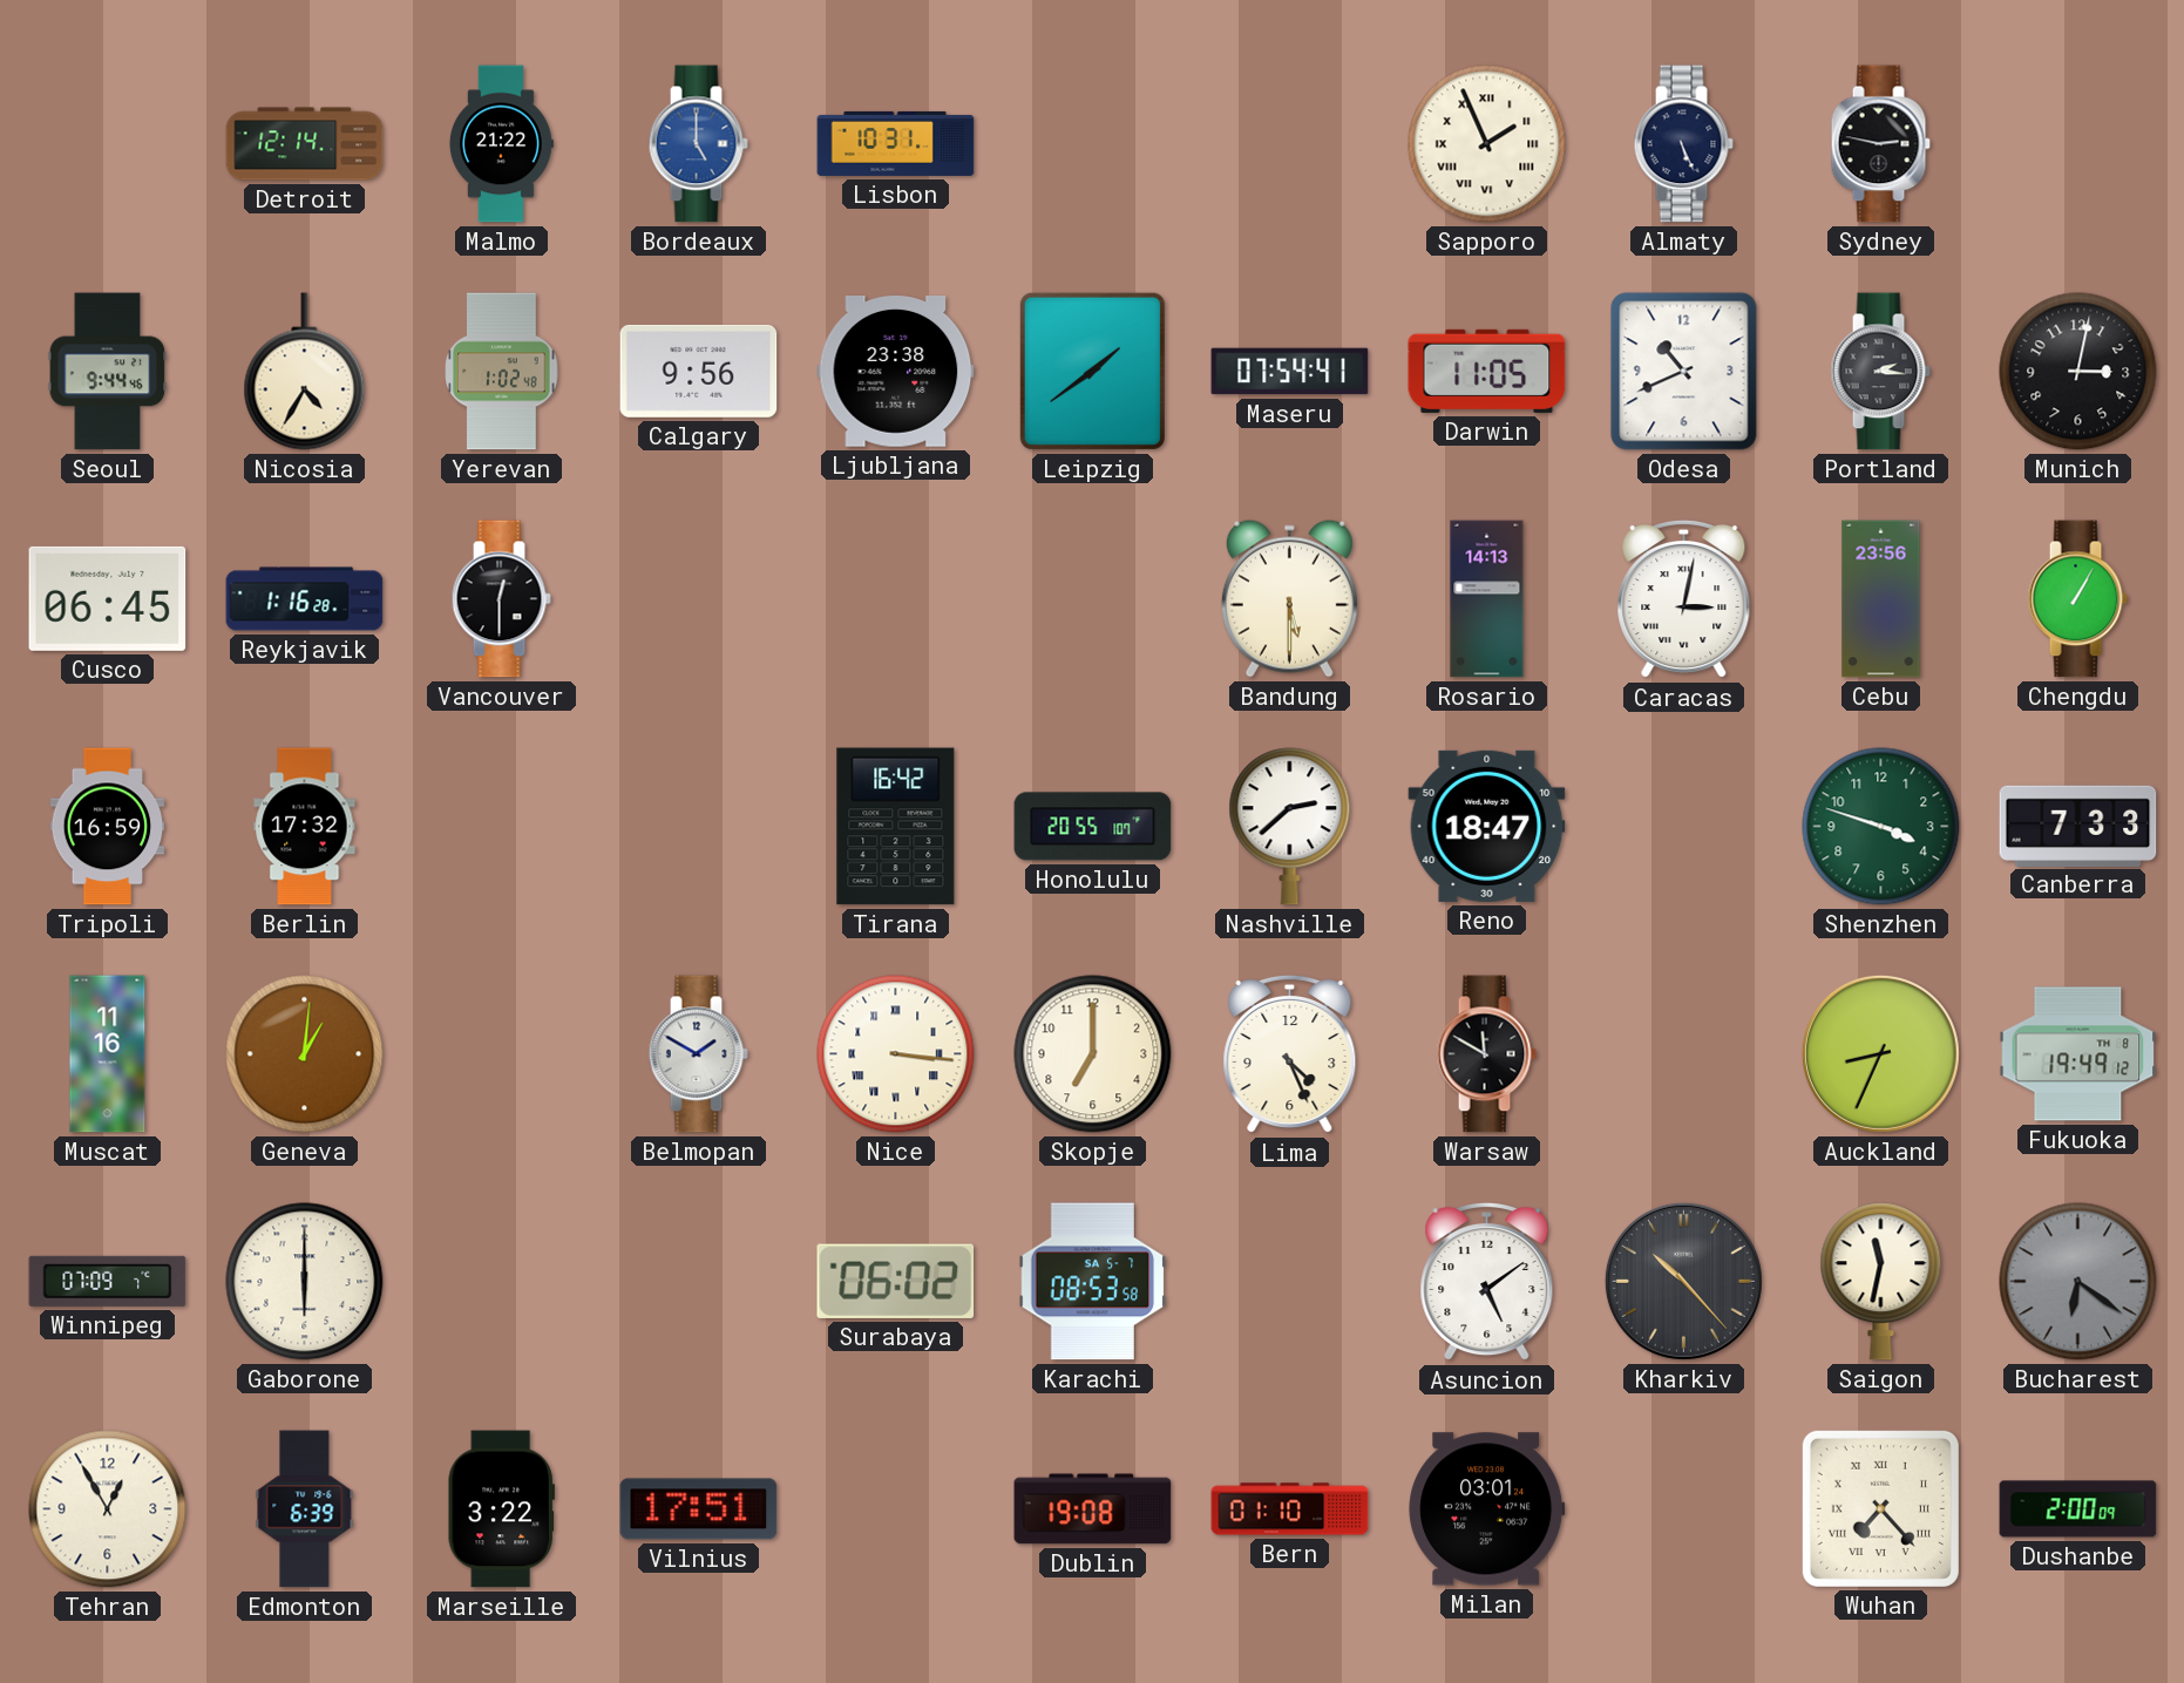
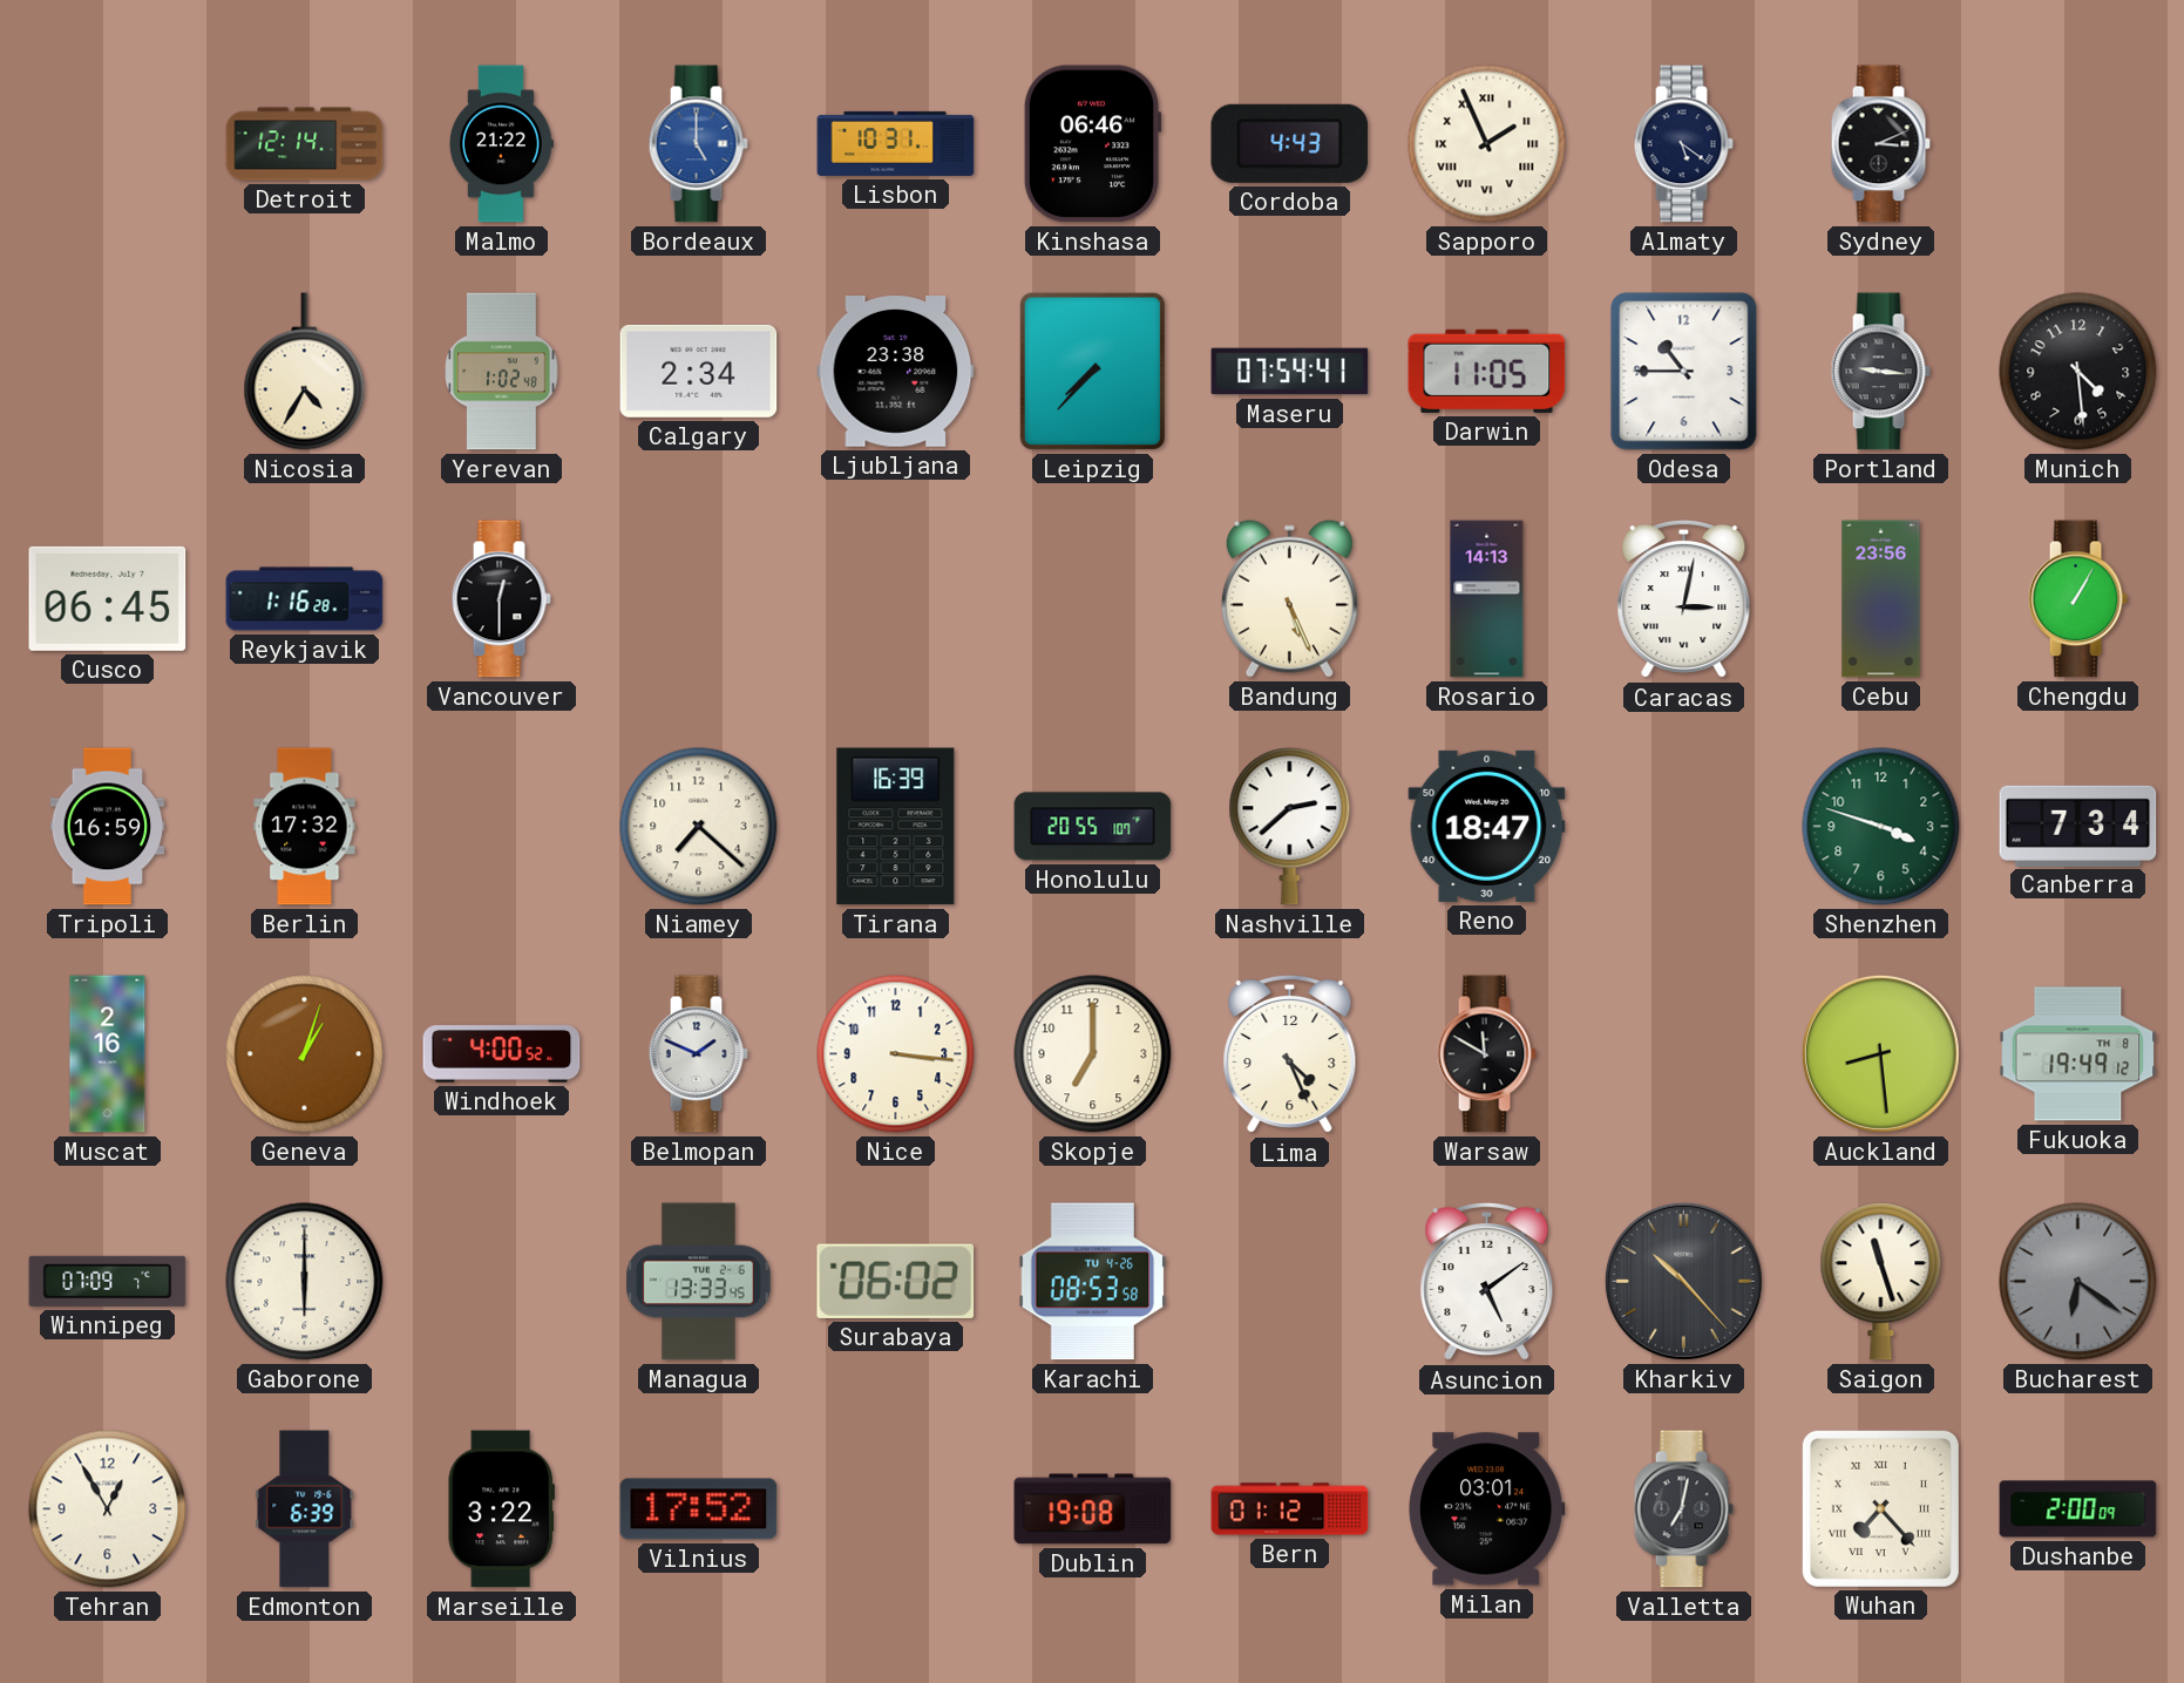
Kinshasa: none -> 06:46 (1092, 144)
Cordoba: none -> 4:43 (1290, 143)
Almaty: 5:26 -> 5:21 (1683, 144)
Sydney: 2:47 -> 3:11 (1880, 144)
Seoul: 9:44 -> none (108, 372)
Calgary: 9:56 -> 2:34 (699, 371)
Leipzig: 1:39 -> 7:37 (1092, 371)
Odesa: 10:41 -> 10:45 (1684, 372)
Portland: 2:16 -> 9:16 (1880, 372)
Munich: 3:02 -> 4:29 (2078, 372)
Bandung: 5:30 -> 5:26 (1289, 598)
Niamey: none -> 7:22 (699, 827)
Tirana: 16:42 -> 16:39 (896, 827)
Canberra: 7:33 -> 7:34 (2078, 826)
Muscat: 11:16 -> 2:16 (108, 1054)
Geneva: 1:01 -> 1:03 (305, 1054)
Windhoek: none -> 4:00 (502, 1054)
Belmopan: 1:50 -> 1:49 (698, 1054)
Nice numerals: Roman -> Arabic (896, 1054)
Auckland: 8:34 -> 8:29 (1880, 1053)
Managua: none -> 13:33 (699, 1282)
Karachi date: SA 5-7 -> TU 4-26 (1093, 1282)
Saigon: 11:32 -> 11:27 (1881, 1282)
Vilnius: 17:51 -> 17:52 (699, 1509)
Bern: 01:10 -> 01:12 (1290, 1509)
Valletta: none -> 7:02 (1683, 1509)
